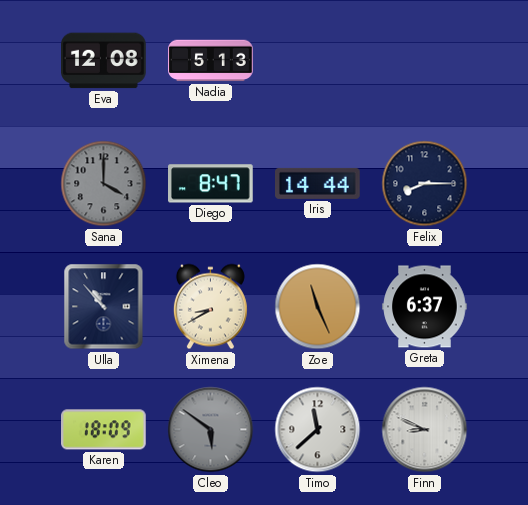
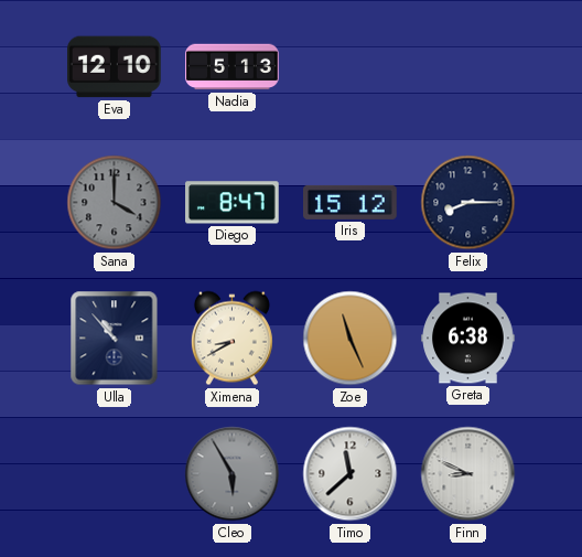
Eva: 12:08 -> 12:10 (115, 67)
Iris: 14:44 -> 15:12 (351, 202)
Greta: 6:37 -> 6:38 (468, 339)
Karen: 18:09 -> none (104, 430)
Cleo: 5:51 -> 5:55 (233, 474)
